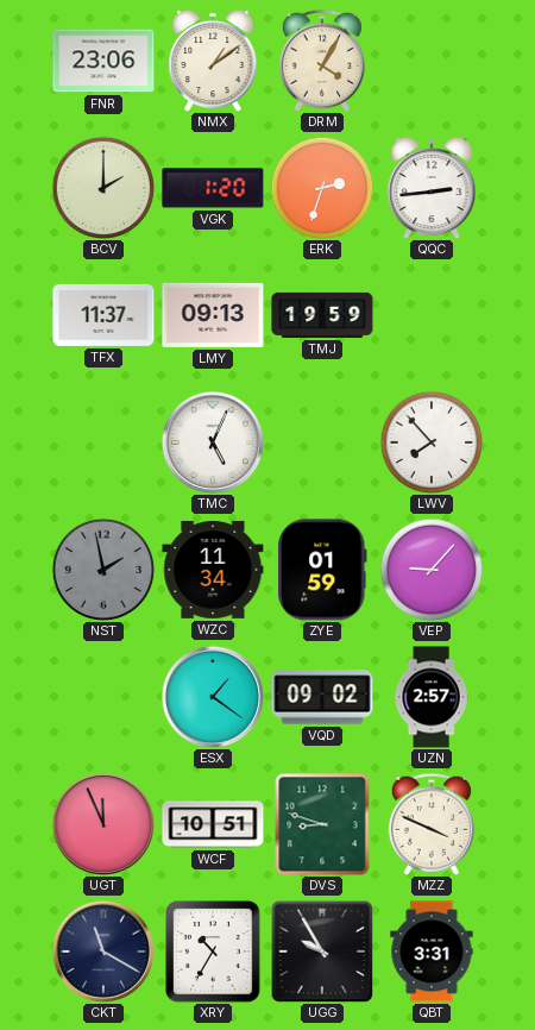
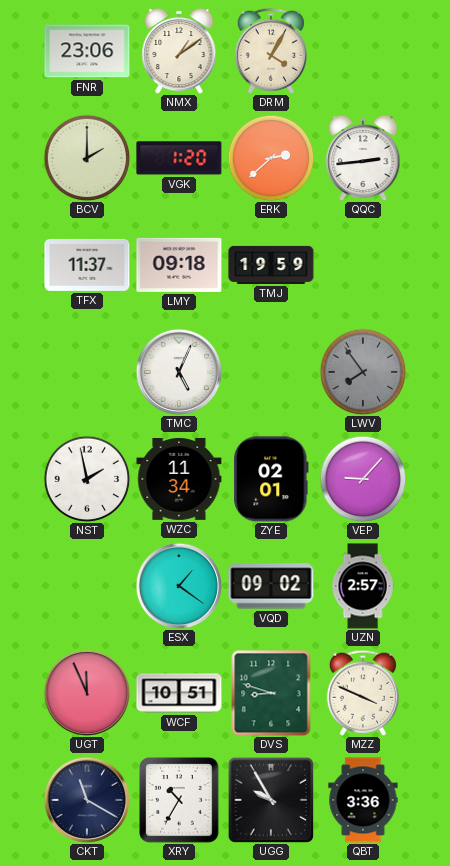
ERK: 2:33 -> 2:38 (271, 158)
LMY: 09:13 -> 09:18 (179, 265)
LWV: 7:53 -> 7:54 (363, 372)
LWV dial: white -> grey (363, 372)
NST dial: grey -> white (87, 479)
ZYE: 01:59 -> 02:01 (272, 479)
QBT: 3:31 -> 3:36 (363, 800)
